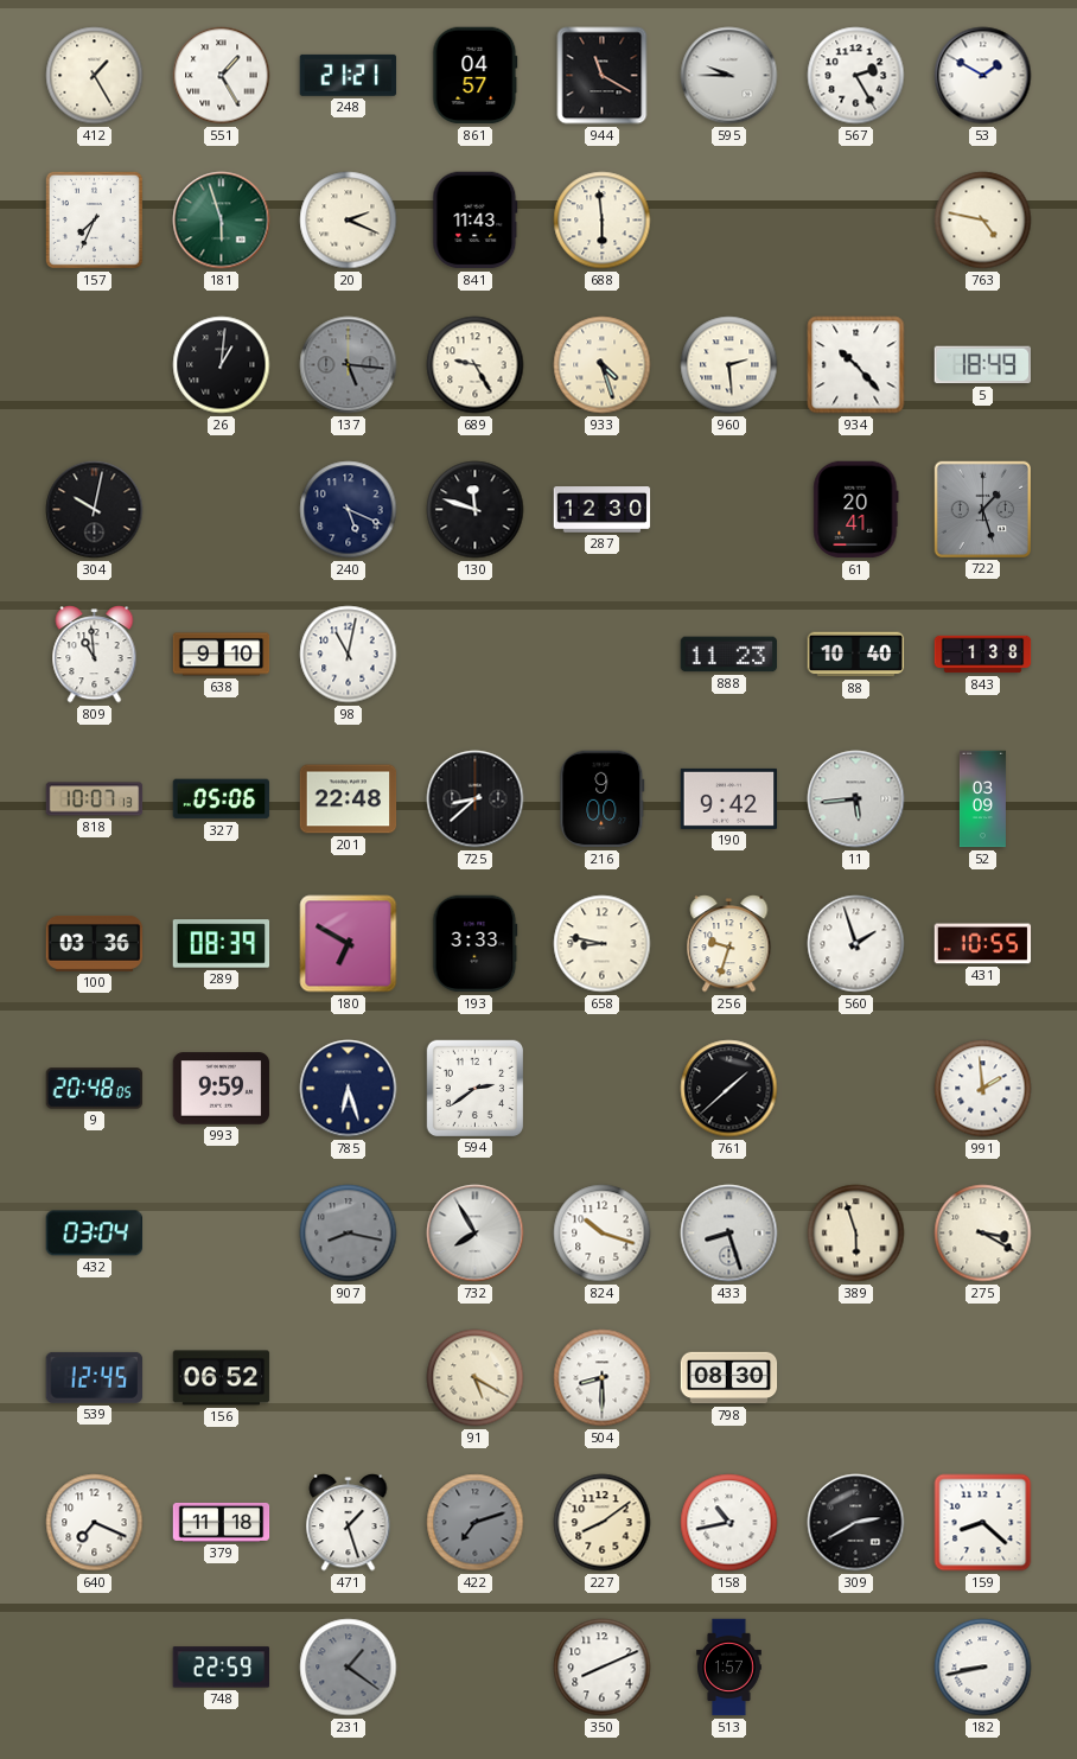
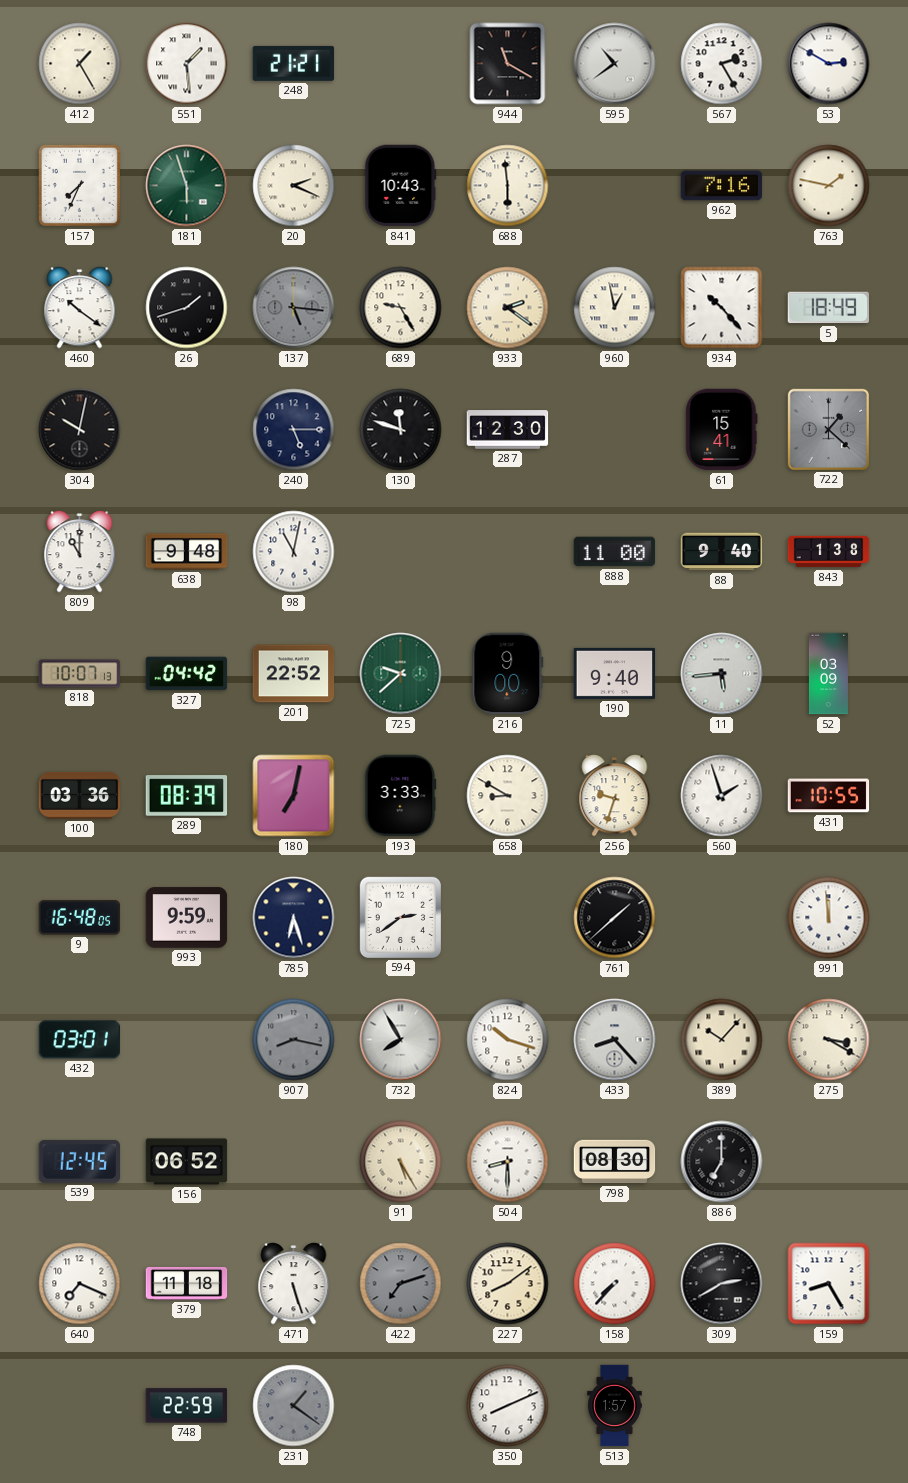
551: 1:25 -> 1:29 (187, 64)
861: 04:57 -> none (476, 76)
595: 9:45 -> 10:39 (615, 64)
53: 1:50 -> 2:50 (829, 64)
841: 11:43 -> 10:43 (401, 186)
962: none -> 7:16 (722, 186)
763: 4:47 -> 1:47 (829, 186)
460: none -> 10:21 (80, 308)
26: 1:01 -> 1:42 (187, 308)
933: 4:27 -> 2:21 (508, 308)
960: 2:29 -> 12:58 (615, 308)
240: 5:19 -> 5:15 (294, 430)
61: 20:41 -> 15:41 (722, 430)
722: 1:27 -> 1:22 (828, 429)
809: 10:59 -> 11:00 (80, 552)
638: 9:10 -> 9:48 (187, 552)
888: 11:23 -> 11:00 (615, 552)
88: 10:40 -> 9:40 (722, 552)
327: 05:06 -> 04:42 (187, 674)
201: 22:48 -> 22:52 (294, 674)
725: 8:38 -> 9:38 (401, 674)
725 dial: black -> green (401, 674)
190: 9:42 -> 9:40 (615, 673)
180: 6:50 -> 7:02 (294, 796)
658: 8:47 -> 8:50 (508, 796)
9: 20:48 -> 16:48 (80, 918)
991: 1:59 -> 11:59 (829, 918)
432: 03:04 -> 03:01 (79, 1040)
433: 8:27 -> 8:23 (615, 1040)
389: 5:57 -> 10:07 (722, 1040)
91: 5:20 -> 5:25 (401, 1162)
886: none -> 7:00 (722, 1162)
471: 1:27 -> 5:27 (294, 1284)
158: 10:43 -> 7:37 (615, 1284)
159: 8:22 -> 8:25 (829, 1284)
182: 8:43 -> none (983, 1668)
